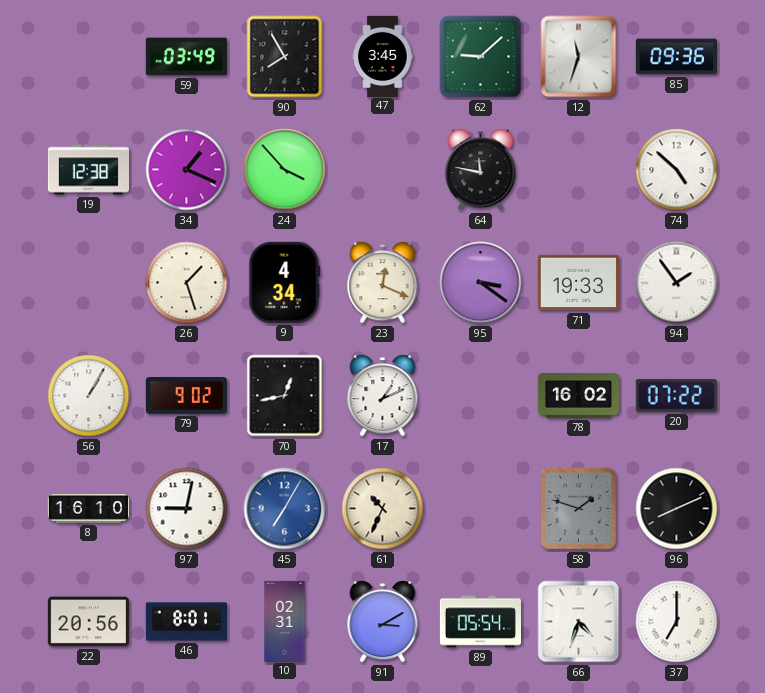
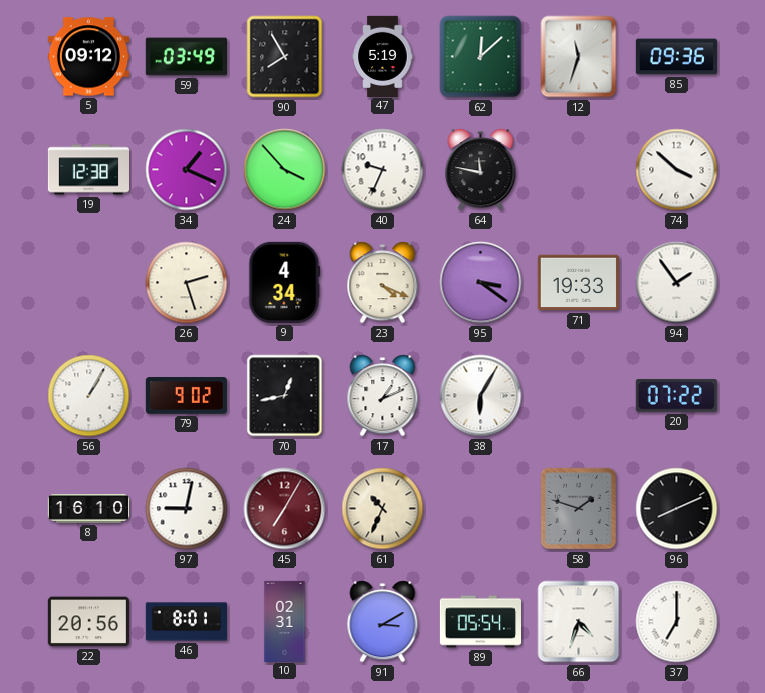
5: none -> 09:12 (88, 57)
47: 3:45 -> 5:19 (383, 56)
62: 9:08 -> 12:08 (481, 57)
40: none -> 9:34 (383, 170)
74: 4:52 -> 3:52 (677, 170)
26: 1:27 -> 2:27 (187, 283)
23: 12:19 -> 4:19 (383, 283)
38: none -> 6:05 (481, 396)
78: 16:02 -> none (578, 396)
45 dial: blue -> burgundy (285, 509)
